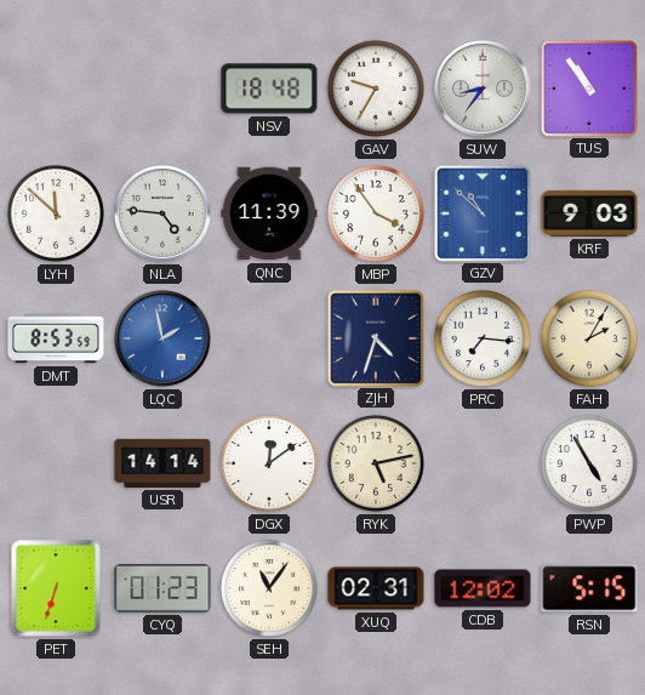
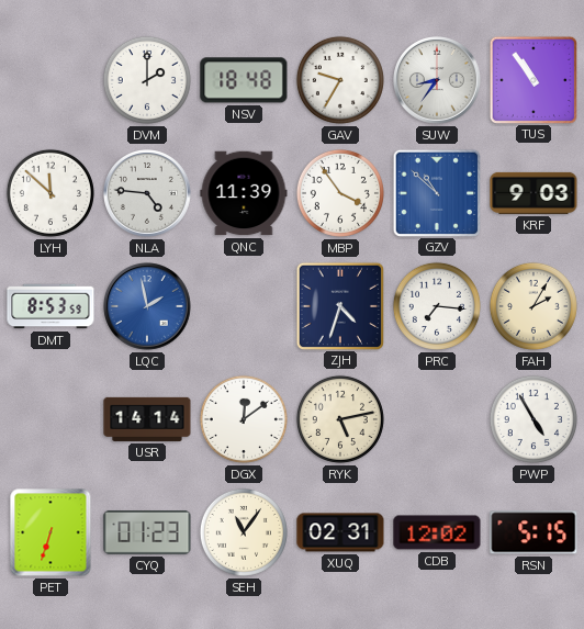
DVM: none -> 2:00 (147, 80)
